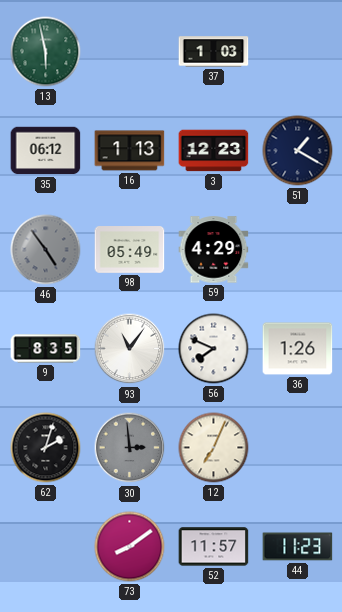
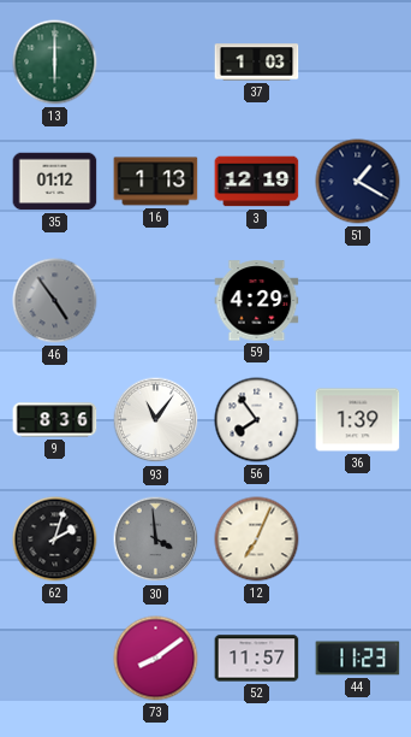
13: 5:58 -> 6:00 (55, 63)
35: 06:12 -> 01:12 (55, 182)
3: 12:23 -> 12:19 (257, 182)
98: 05:49 -> none (130, 250)
9: 8:35 -> 8:36 (55, 420)
56: 7:49 -> 7:54 (257, 420)
36: 1:26 -> 1:39 (358, 420)
30: 2:59 -> 3:59 (156, 540)
